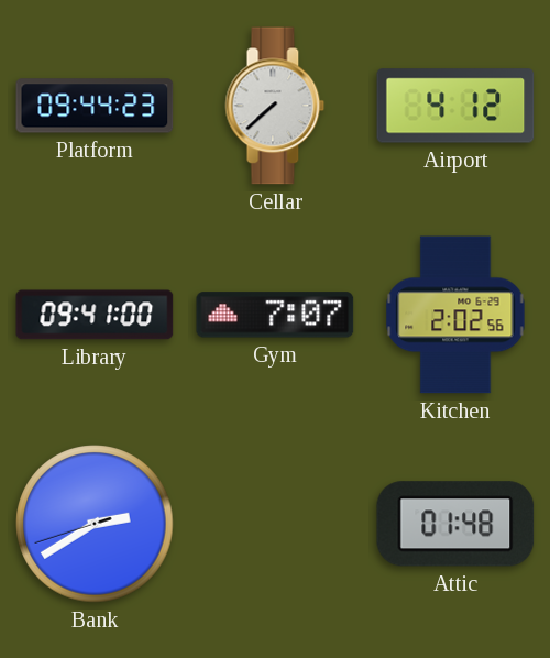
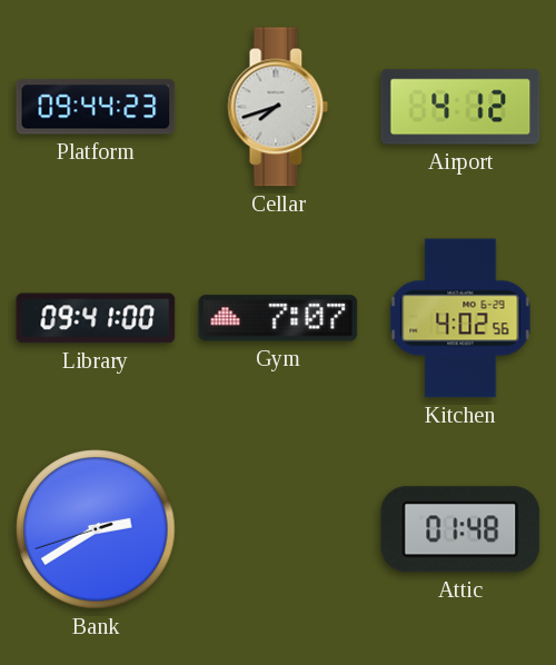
Cellar: 7:38 -> 7:42 (278, 107)
Kitchen: 2:02 -> 4:02 (460, 318)
